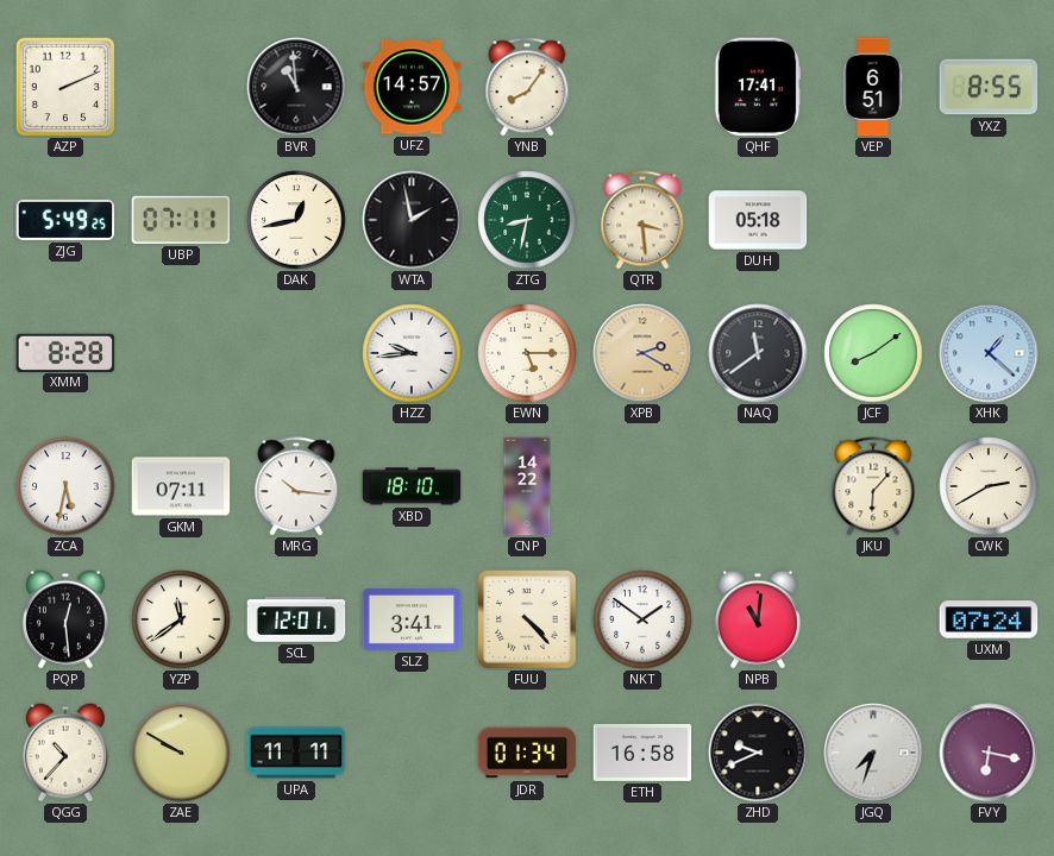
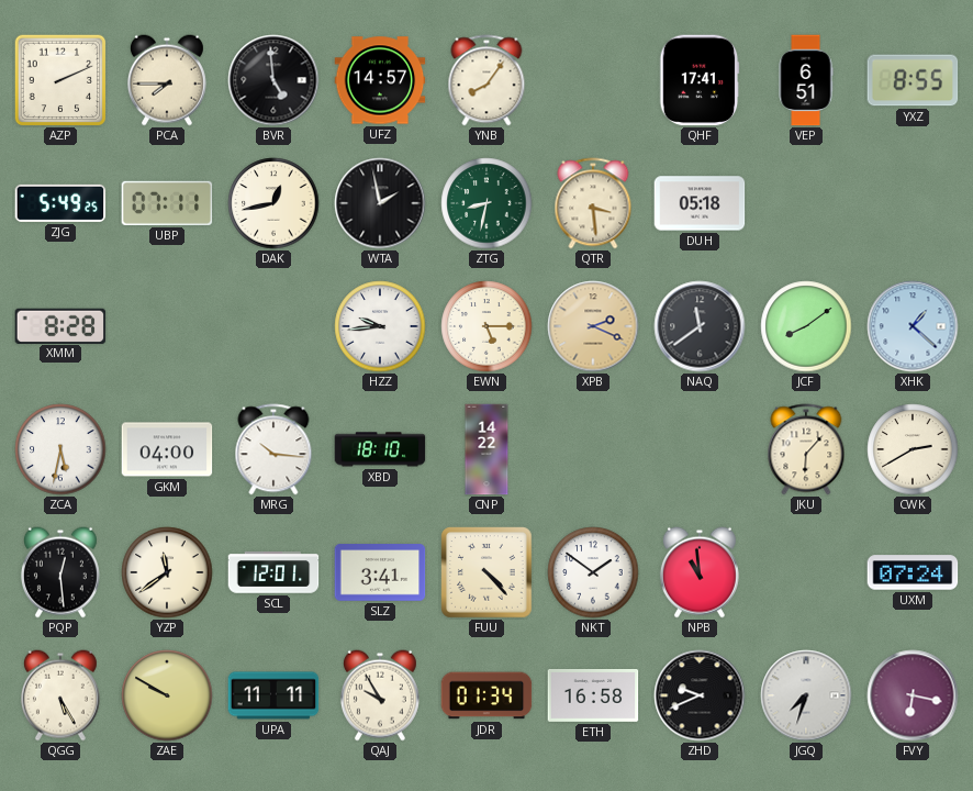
PCA: none -> 7:45 (167, 80)
BVR: 10:59 -> 4:59 (273, 80)
XPB: 2:20 -> 2:19 (593, 326)
GKM: 07:11 -> 04:00 (167, 449)
NPB: 11:01 -> 10:59 (700, 572)
QGG: 10:37 -> 5:25 (60, 695)
QAJ: none -> 9:55 (380, 695)
